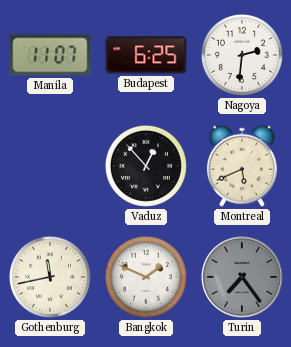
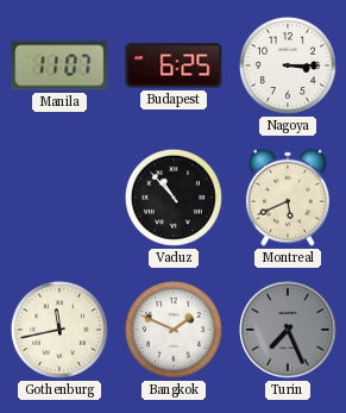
Nagoya: 2:31 -> 3:15 (288, 65)
Vaduz: 12:53 -> 10:53 (174, 198)
Turin: 7:24 -> 7:26 (288, 330)
